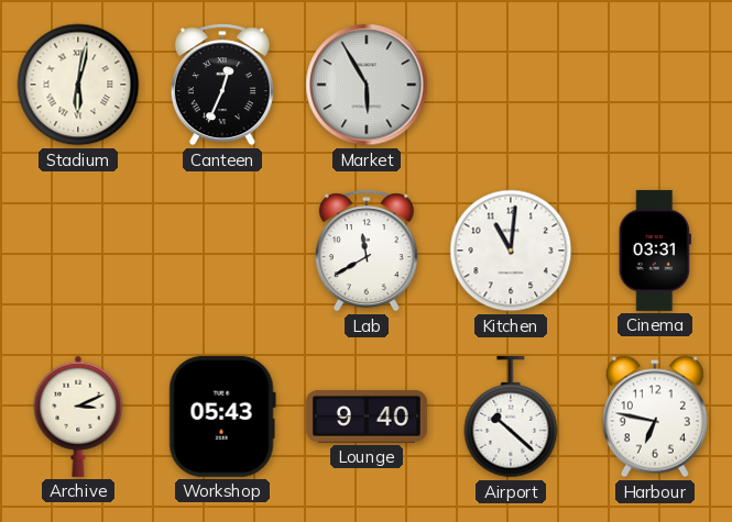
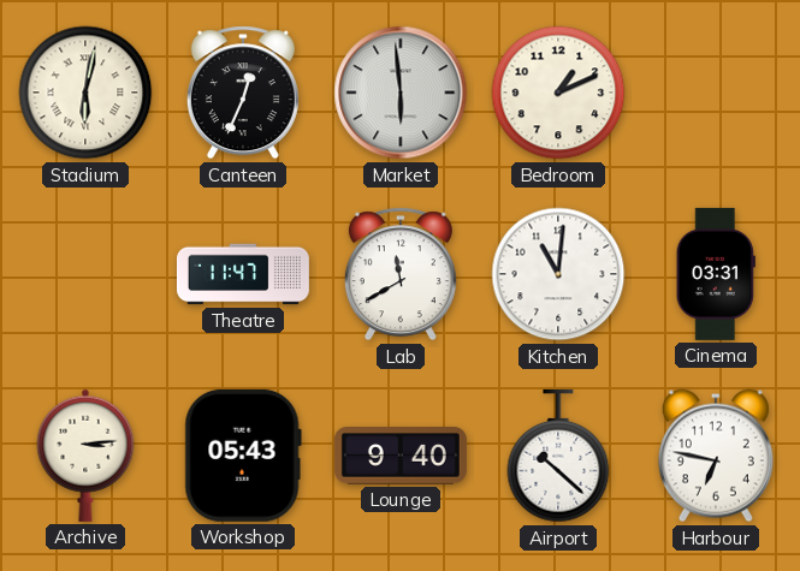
Market: 5:55 -> 5:59 (401, 93)
Bedroom: none -> 1:11 (558, 93)
Theatre: none -> 11:47 (243, 274)
Archive: 3:11 -> 3:14 (85, 456)
